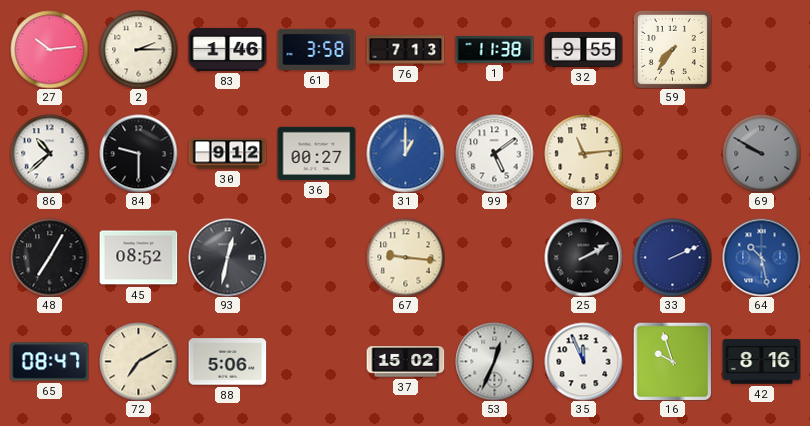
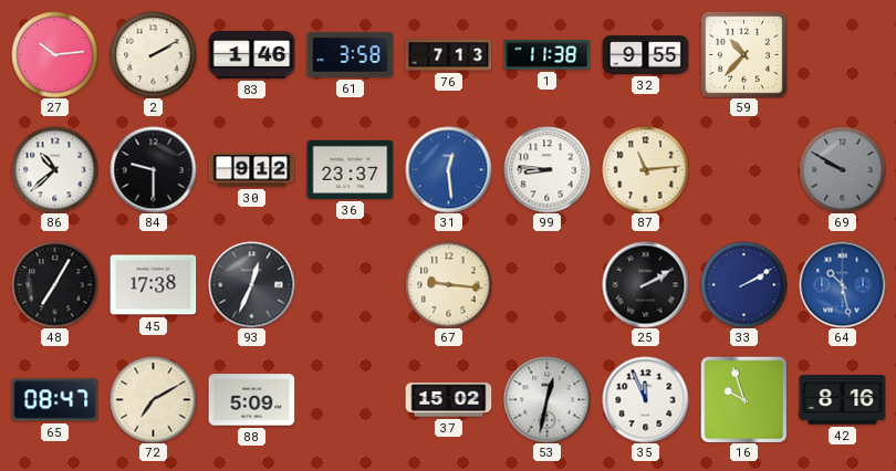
2: 2:15 -> 2:10 (153, 54)
59: 7:36 -> 10:37 (743, 54)
36: 00:27 -> 23:37 (350, 169)
31: 1:00 -> 12:29 (448, 169)
99: 5:09 -> 8:46 (546, 169)
45: 08:52 -> 17:38 (153, 285)
93: 12:32 -> 12:34 (251, 284)
33: 2:11 -> 2:10 (743, 284)
88: 5:06 -> 5:09 (251, 400)
53: 12:34 -> 12:32 (546, 399)
